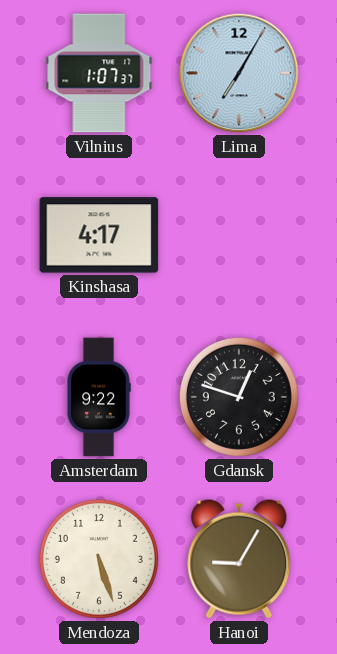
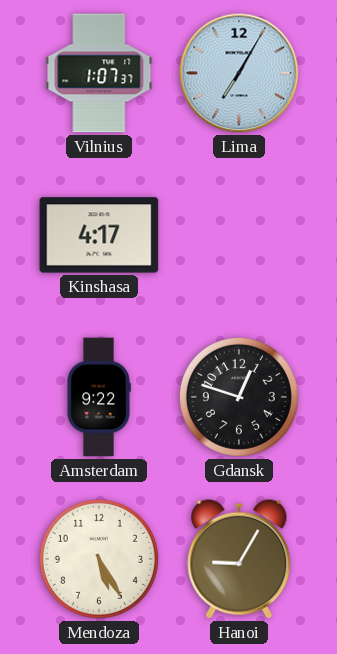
Mendoza: 5:27 -> 5:25 (99, 559)
